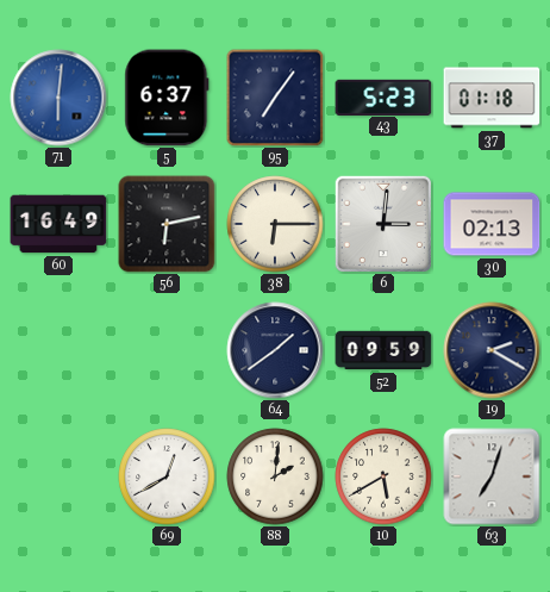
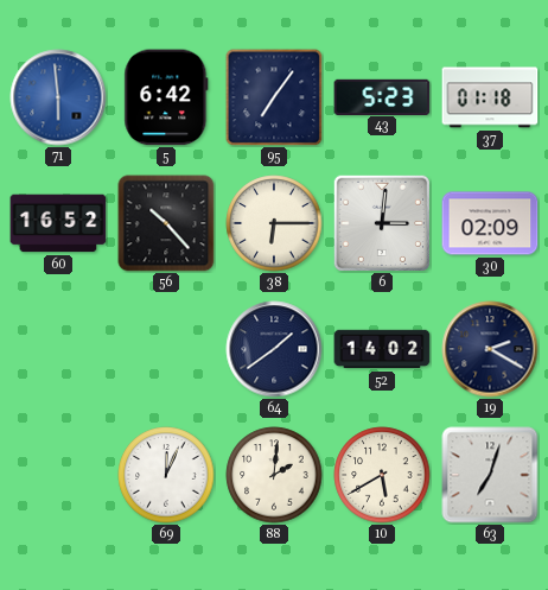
71: 6:01 -> 5:59 (58, 97)
5: 6:37 -> 6:42 (166, 97)
60: 16:49 -> 16:52 (58, 223)
56: 6:13 -> 10:23 (166, 223)
30: 02:13 -> 02:09 (490, 223)
52: 09:59 -> 14:02 (382, 349)
69: 12:40 -> 12:04 (166, 475)
